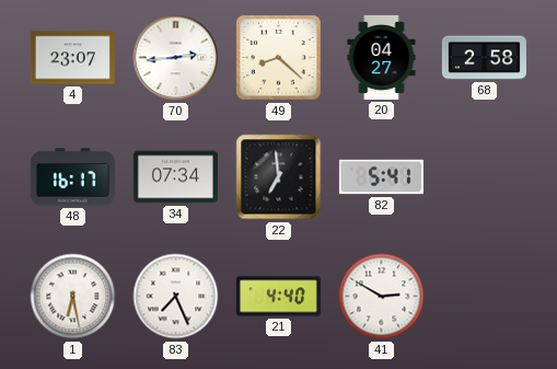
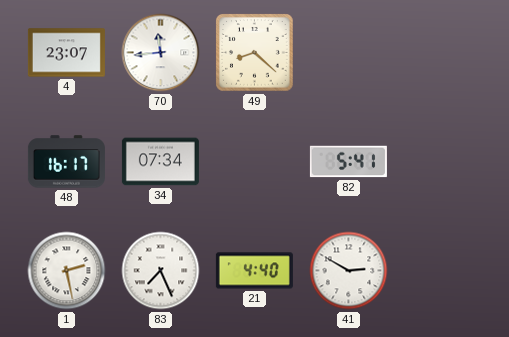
70: 2:44 -> 11:44 (161, 53)
20: 04:27 -> none (382, 57)
68: 2:58 -> none (484, 58)
22: 6:59 -> none (279, 177)
1: 6:28 -> 2:28 (67, 271)
